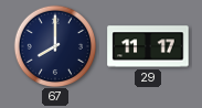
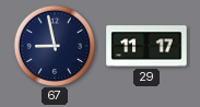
67: 8:00 -> 8:58 (54, 45)
